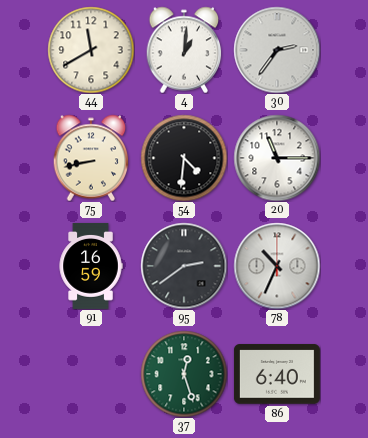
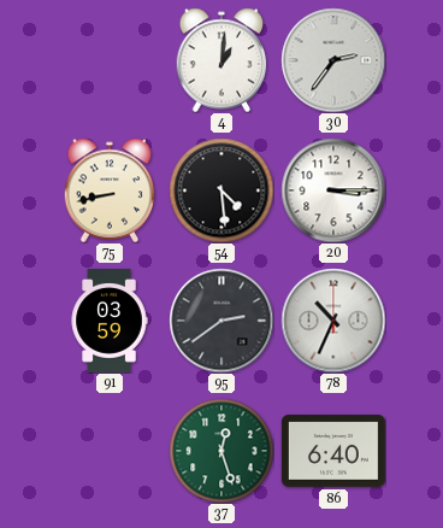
44: 11:40 -> none (91, 50)
54: 4:31 -> 4:29 (221, 190)
20: 11:15 -> 3:15 (333, 190)
91: 16:59 -> 03:59 (110, 321)
